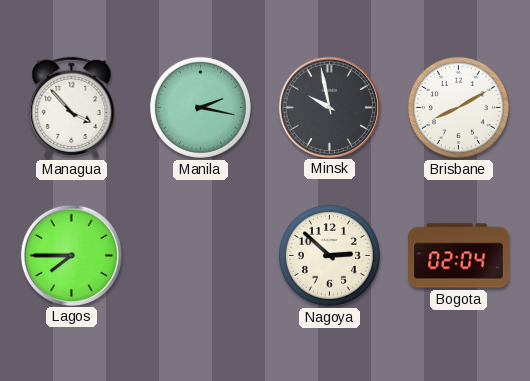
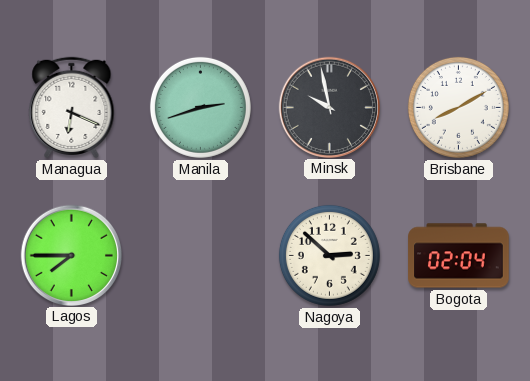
Managua: 3:53 -> 6:19 (72, 107)
Manila: 2:17 -> 2:42 (200, 107)
